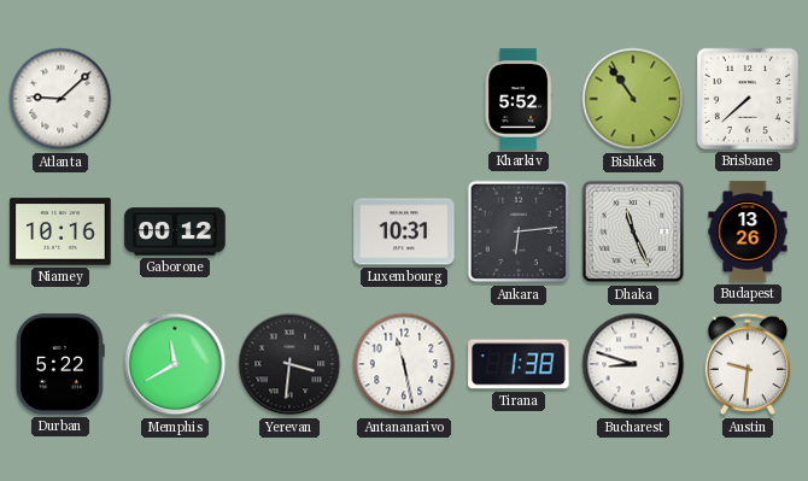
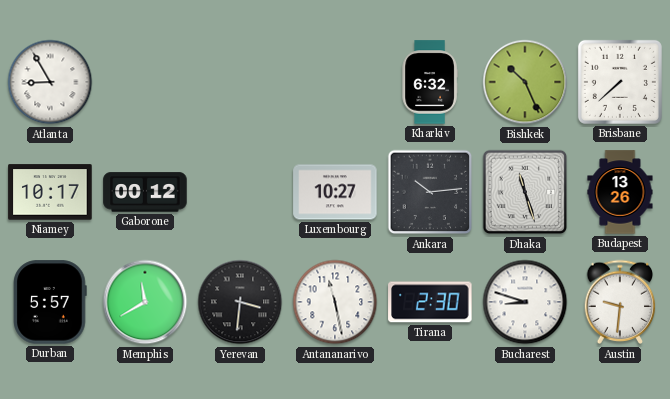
Atlanta: 9:08 -> 8:55 (50, 82)
Kharkiv: 5:52 -> 6:32 (430, 82)
Bishkek: 10:54 -> 10:26 (525, 82)
Niamey: 10:16 -> 10:17 (50, 192)
Luxembourg: 10:31 -> 10:27 (335, 192)
Ankara: 6:14 -> 10:14 (430, 192)
Dhaka: 11:26 -> 11:27 (525, 192)
Durban: 5:22 -> 5:57 (50, 302)
Tirana: 1:38 -> 2:30 (430, 302)
